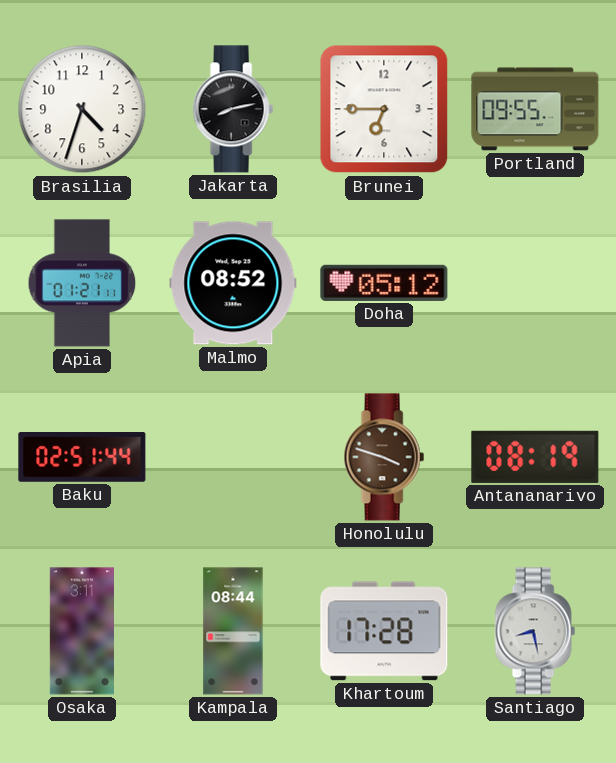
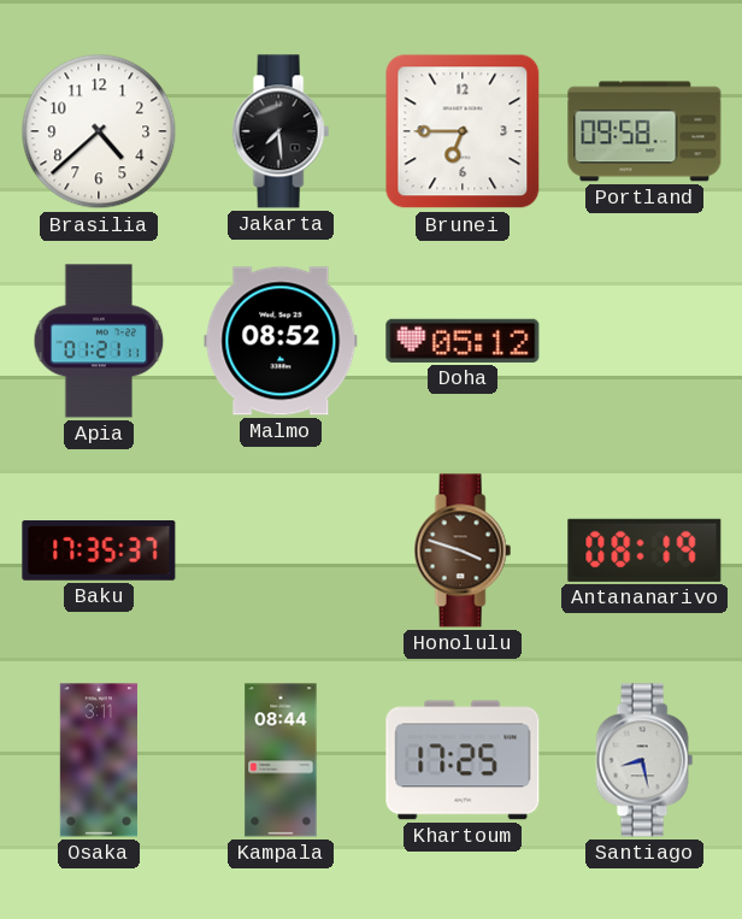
Brasilia: 4:33 -> 4:38 (99, 131)
Jakarta: 8:13 -> 7:29 (281, 131)
Portland: 09:55 -> 09:58 (644, 131)
Baku: 02:51 -> 17:35 (99, 552)
Khartoum: 17:28 -> 17:25 (463, 760)
